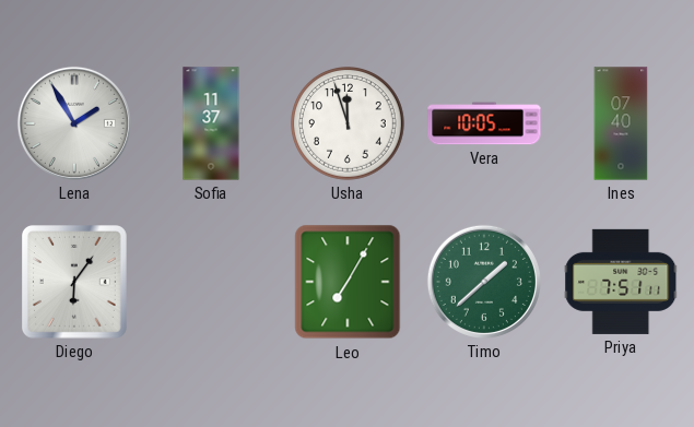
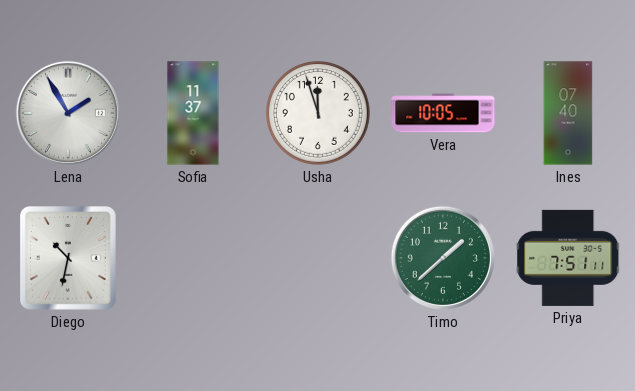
Diego: 6:06 -> 10:32 (69, 259)
Leo: 7:05 -> none (348, 282)
